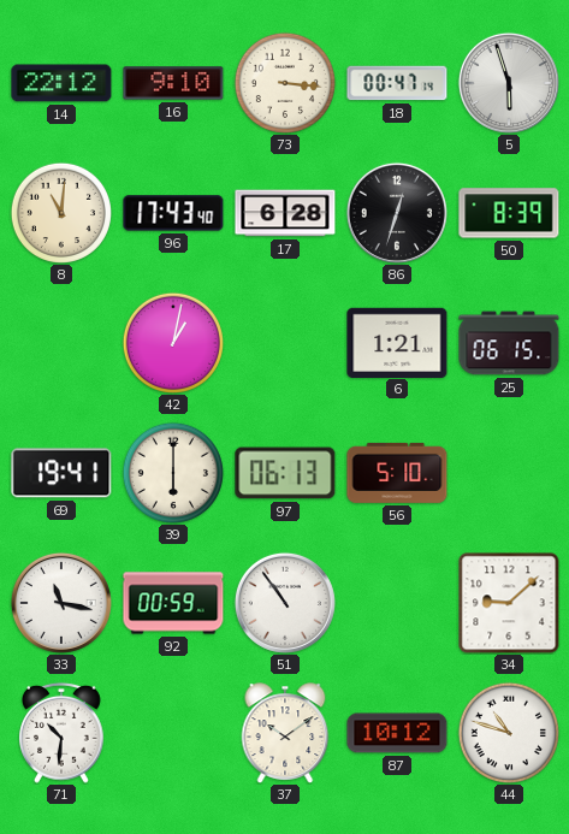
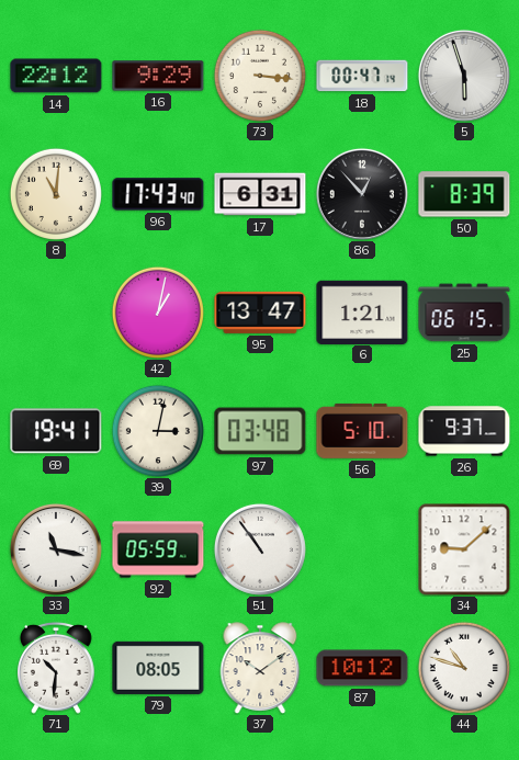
16: 9:10 -> 9:29 (158, 76)
17: 6:28 -> 6:31 (260, 194)
86: 12:33 -> 12:53 (362, 194)
95: none -> 13:47 (260, 313)
39: 6:00 -> 3:02 (158, 431)
97: 06:13 -> 03:48 (260, 431)
26: none -> 9:37 (464, 431)
92: 00:59 -> 05:59 (158, 549)
79: none -> 08:05 (158, 668)
